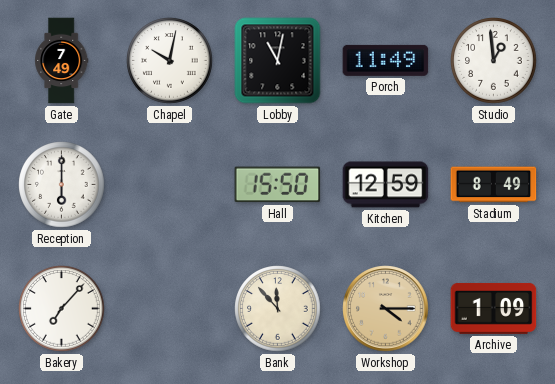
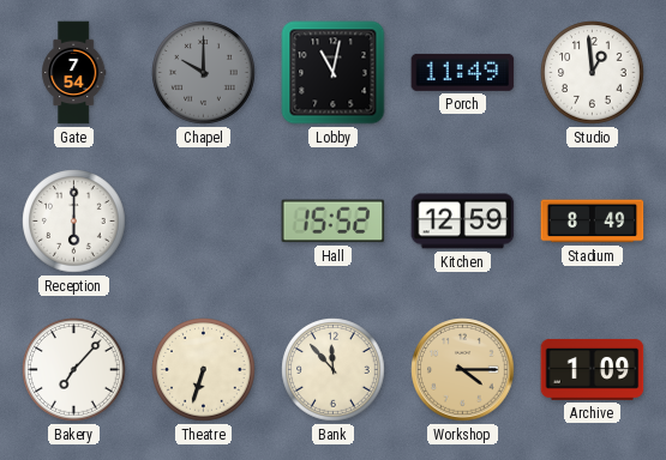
Gate: 7:49 -> 7:54 (74, 73)
Chapel: 10:02 -> 10:00 (204, 73)
Chapel dial: white -> grey (204, 73)
Hall: 15:50 -> 15:52 (334, 222)
Theatre: none -> 6:33 (204, 370)
